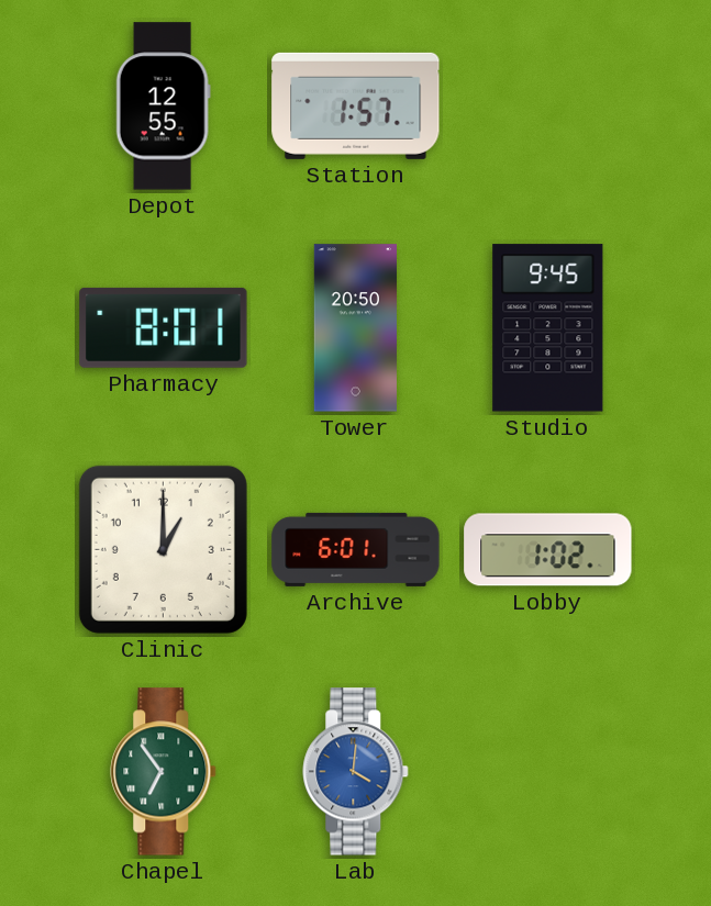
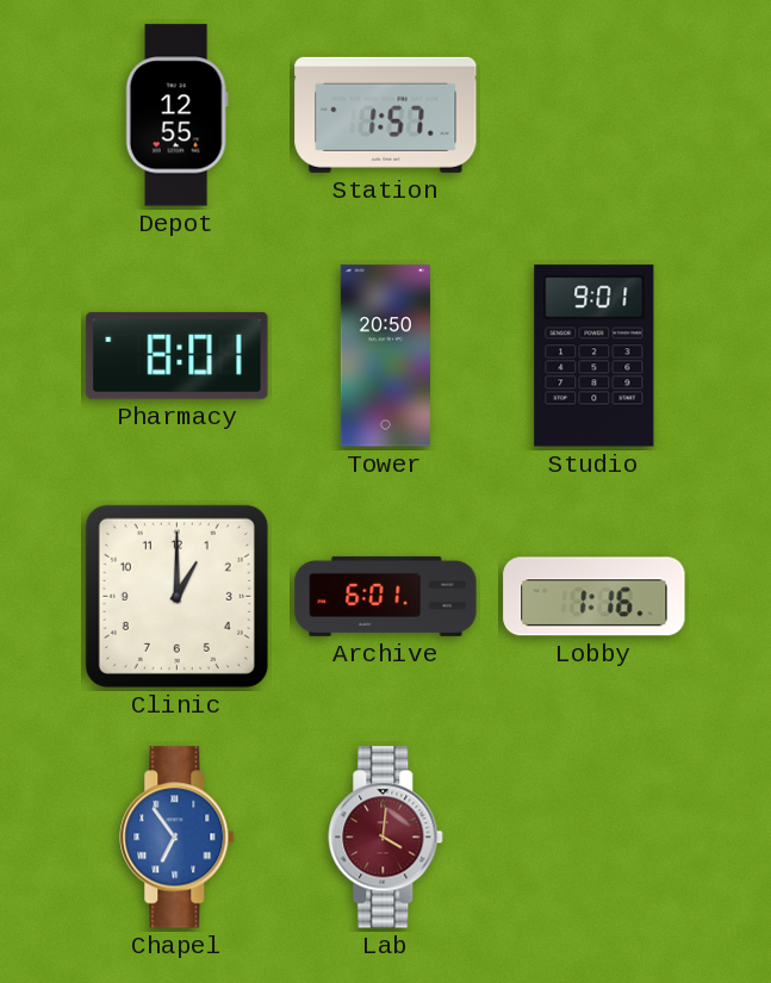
Studio: 9:45 -> 9:01 (595, 356)
Lobby: 1:02 -> 1:16 (595, 597)
Chapel dial: green -> blue (178, 838)
Lab dial: blue -> burgundy (386, 838)
